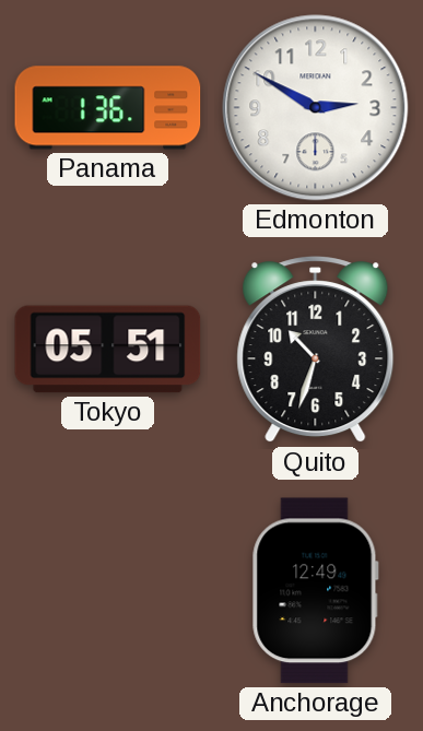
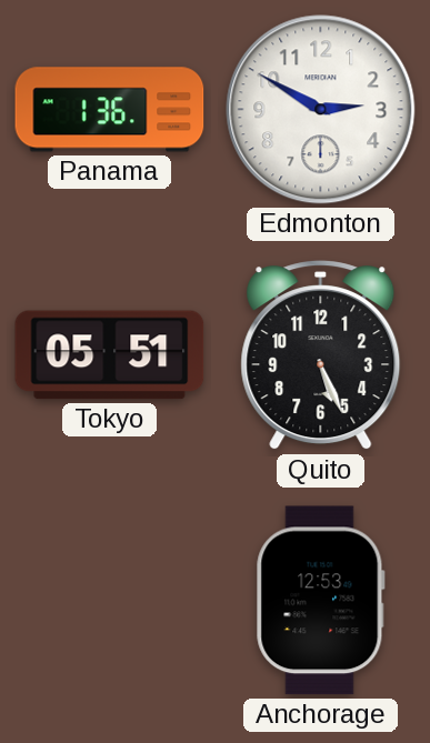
Quito: 10:33 -> 5:26 (321, 355)
Anchorage: 12:49 -> 12:53 (320, 601)
